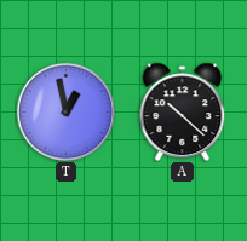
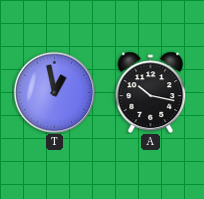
A: 10:22 -> 10:17 (151, 92)
